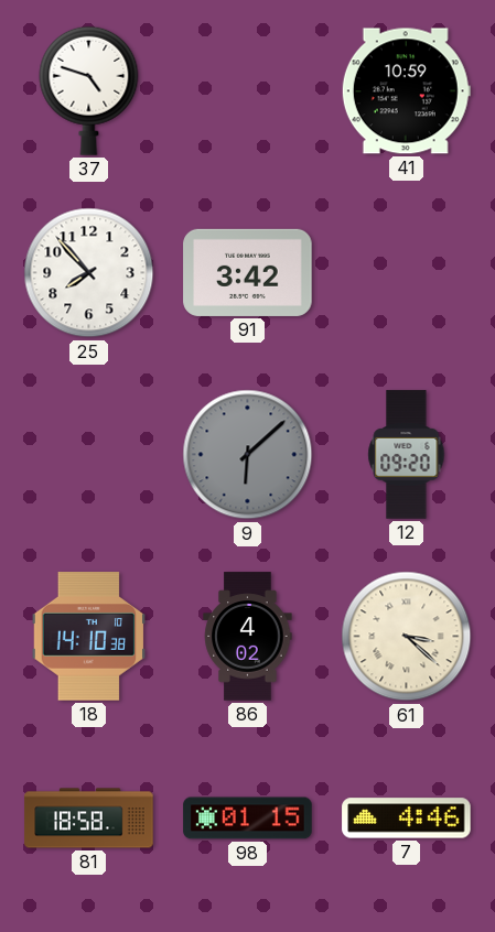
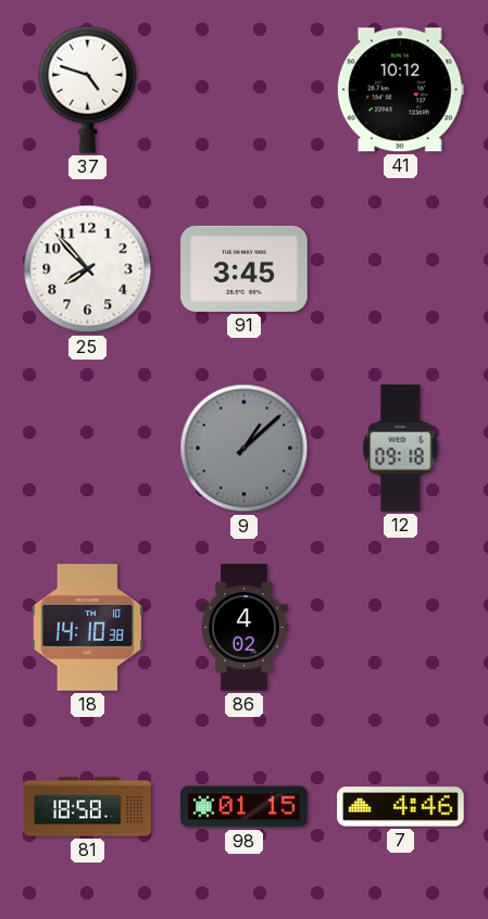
41: 10:59 -> 10:12 (400, 90)
91: 3:42 -> 3:45 (245, 268)
9: 6:08 -> 1:08 (245, 449)
12: 09:20 -> 09:18 (401, 449)
61: 3:22 -> none (407, 637)
